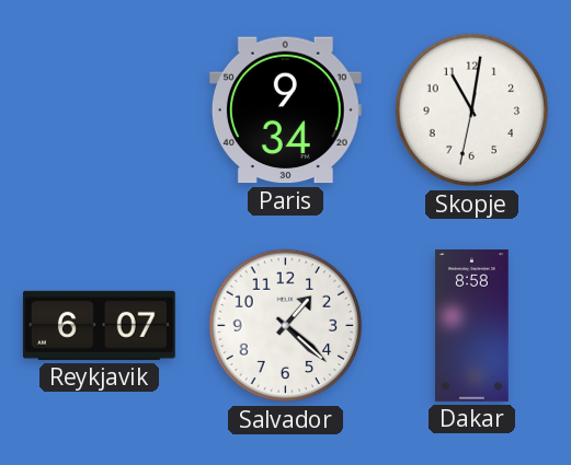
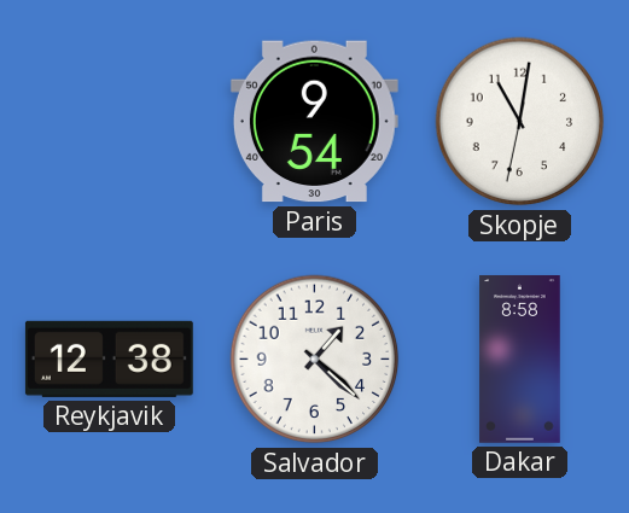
Paris: 9:34 -> 9:54 (314, 122)
Reykjavik: 6:07 -> 12:38 (109, 358)
